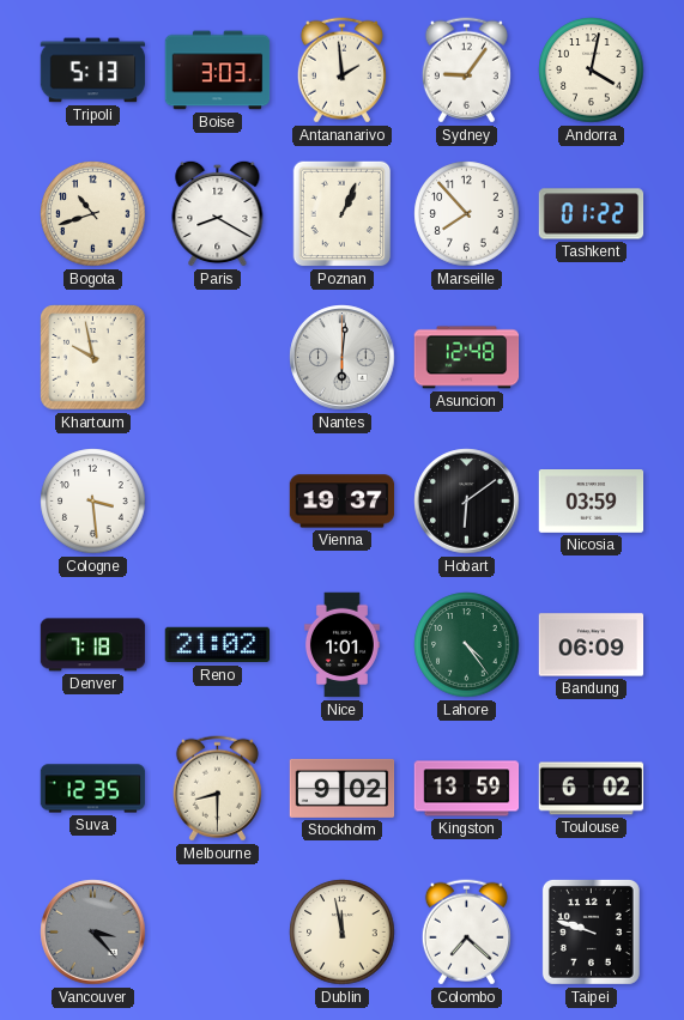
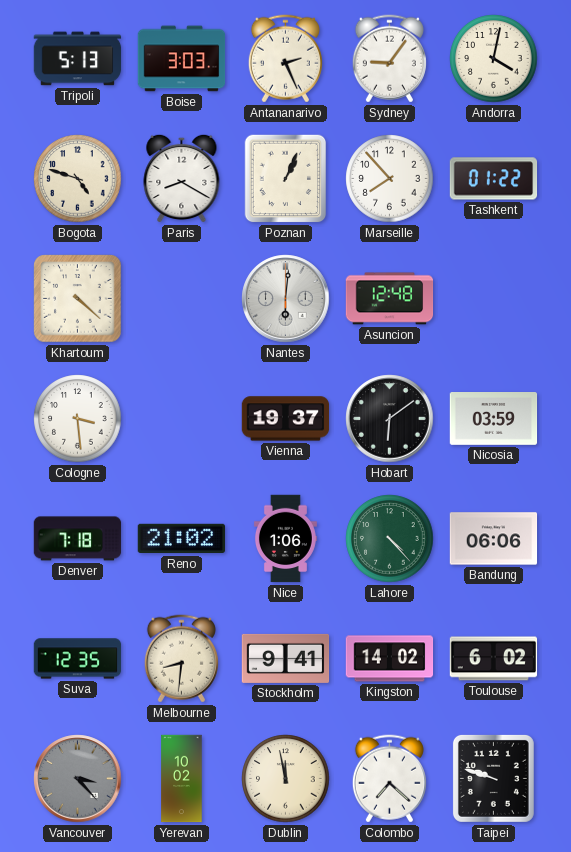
Antananarivo: 1:59 -> 2:26 (285, 59)
Bogota: 10:42 -> 4:48 (78, 179)
Khartoum: 9:58 -> 4:22 (78, 299)
Nice: 1:01 -> 1:06 (285, 539)
Lahore: 4:24 -> 4:23 (390, 539)
Bandung: 06:09 -> 06:06 (494, 539)
Melbourne: 8:30 -> 8:31 (181, 659)
Stockholm: 9:02 -> 9:41 (286, 658)
Kingston: 13:59 -> 14:02 (390, 659)
Yerevan: none -> 10:02 (182, 779)
